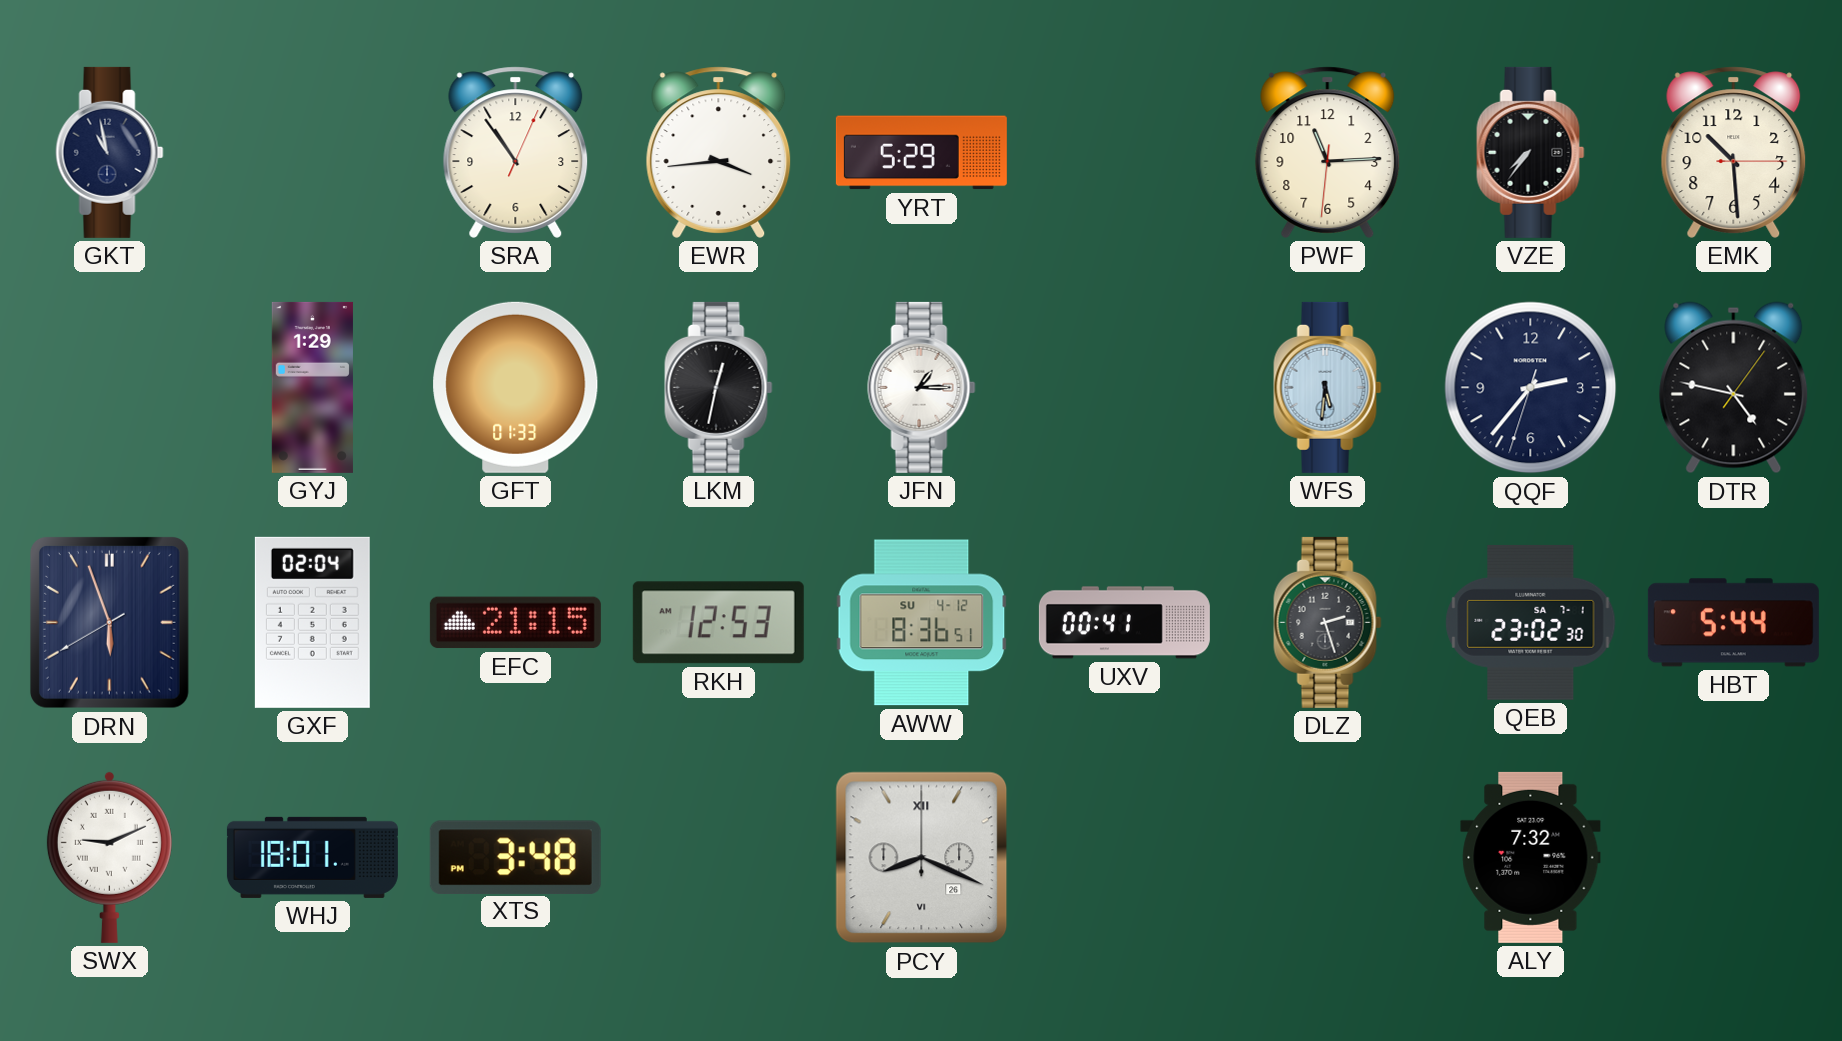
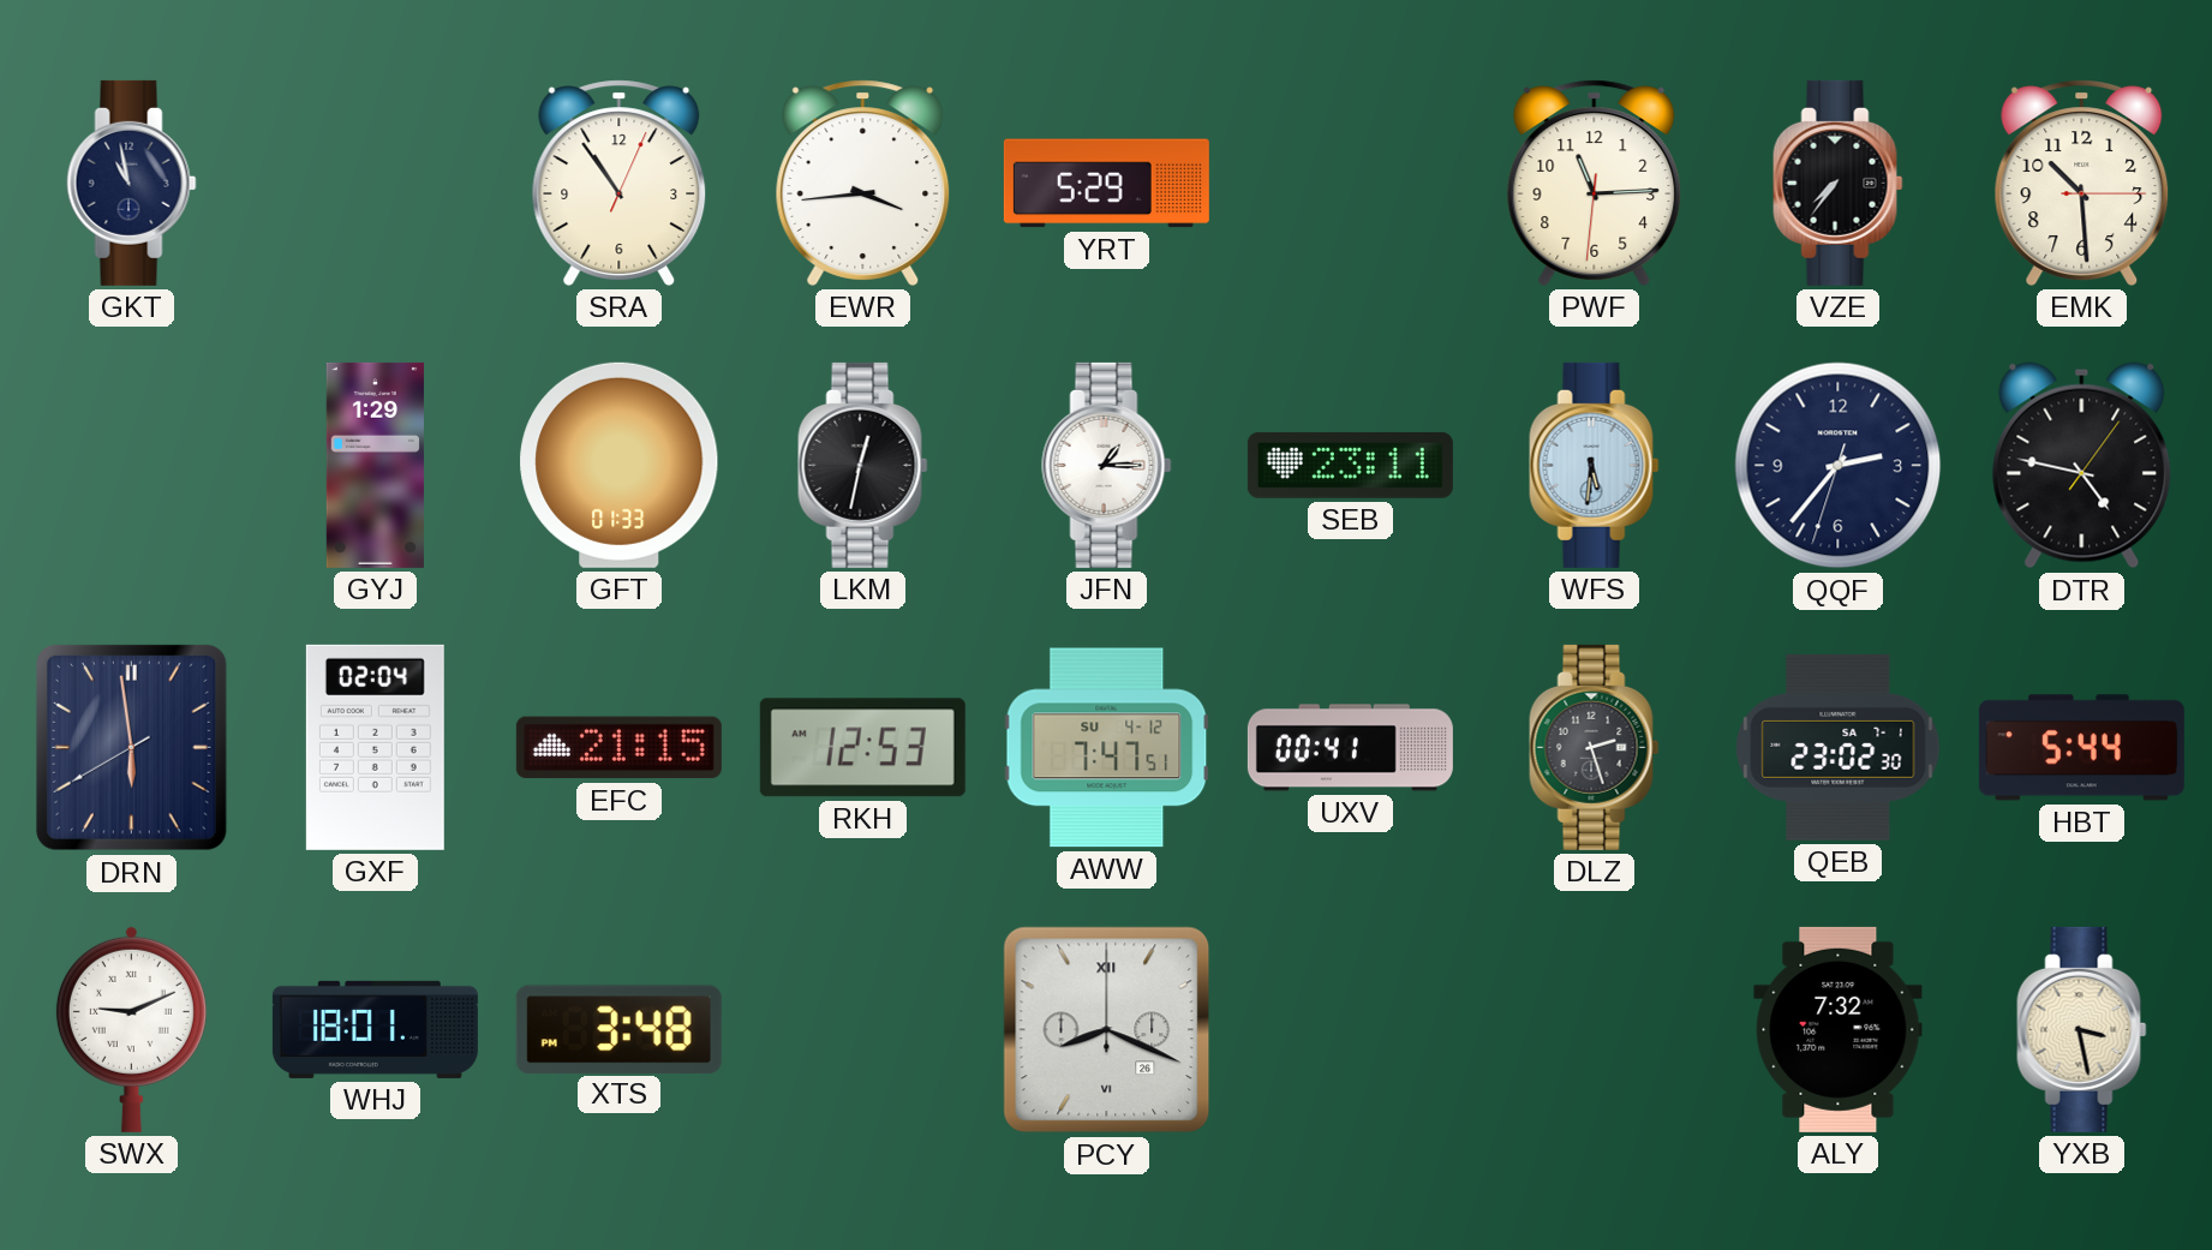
SEB: none -> 23:11 (1350, 465)
DRN: 5:56 -> 5:58 (131, 748)
AWW: 8:36 -> 7:47 (1107, 748)
YXB: none -> 3:28 (2082, 1029)
